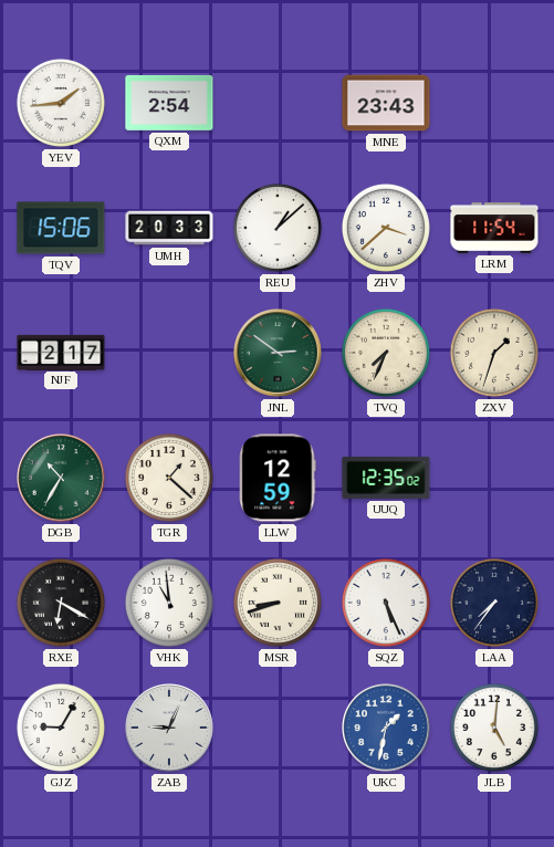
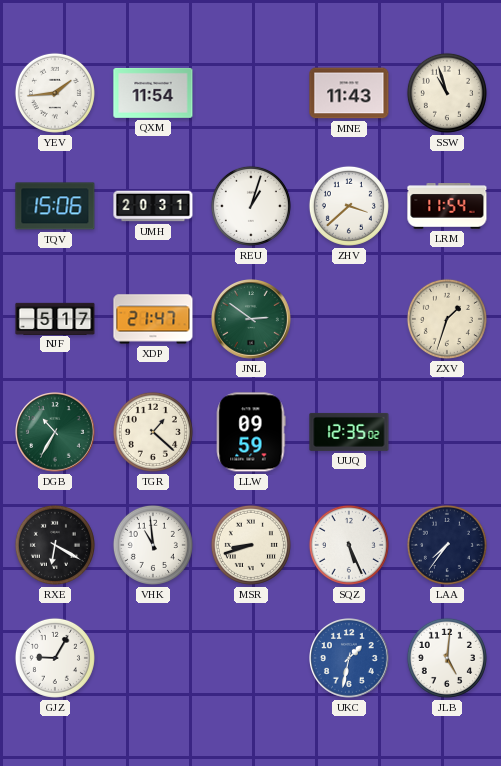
QXM: 2:54 -> 11:54 (153, 93)
MNE: 23:43 -> 11:43 (349, 93)
SSW: none -> 10:57 (447, 93)
UMH: 20:33 -> 20:31 (153, 206)
REU: 1:08 -> 1:03 (251, 206)
NJF: 2:17 -> 5:17 (55, 318)
XDP: none -> 21:47 (153, 319)
TVQ: 7:34 -> none (386, 353)
LLW: 12:59 -> 09:59 (251, 432)
ZAB: 9:04 -> none (170, 729)
